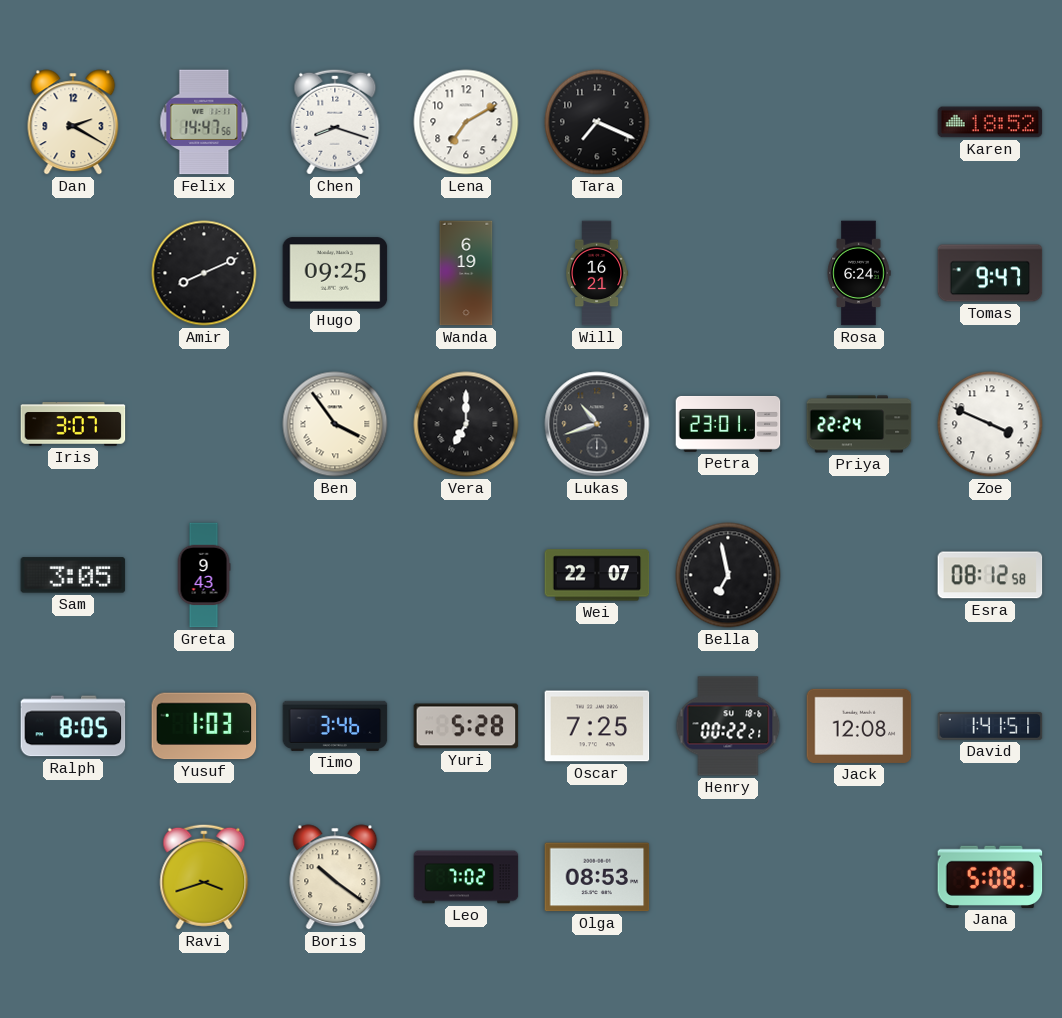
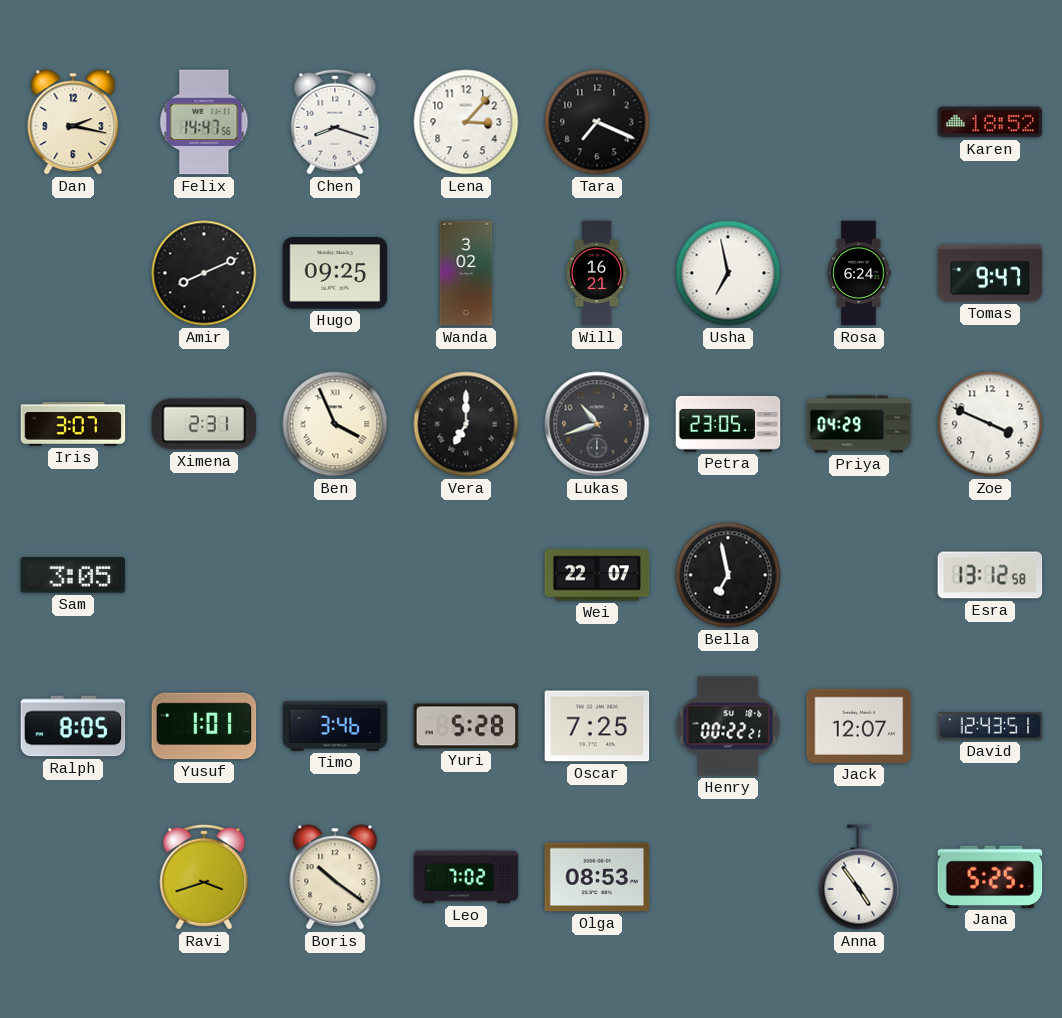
Dan: 2:20 -> 2:17 (73, 122)
Lena: 7:10 -> 3:07 (466, 122)
Wanda: 6:19 -> 3:02 (466, 273)
Usha: none -> 6:58 (728, 273)
Ximena: none -> 2:31 (204, 424)
Ben: 3:54 -> 3:56 (335, 424)
Petra: 23:01 -> 23:05 (728, 424)
Priya: 22:24 -> 04:29 (859, 424)
Greta: 9:43 -> none (204, 575)
Esra: 08:12 -> 13:12 (990, 575)
Yusuf: 1:03 -> 1:01 (204, 726)
Jack: 12:08 -> 12:07 (859, 726)
David: 1:41 -> 12:43 (990, 726)
Anna: none -> 4:54 (859, 877)
Jana: 5:08 -> 5:25 (990, 877)
